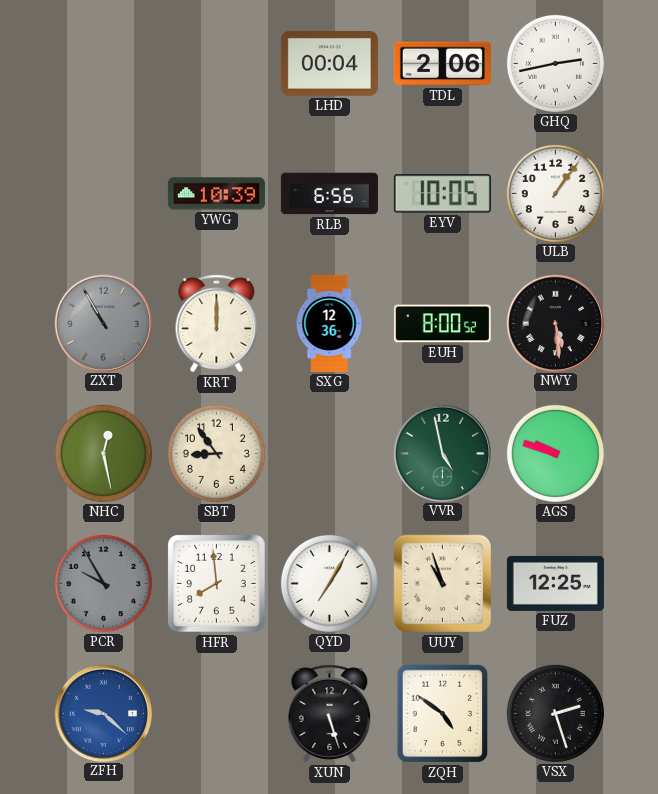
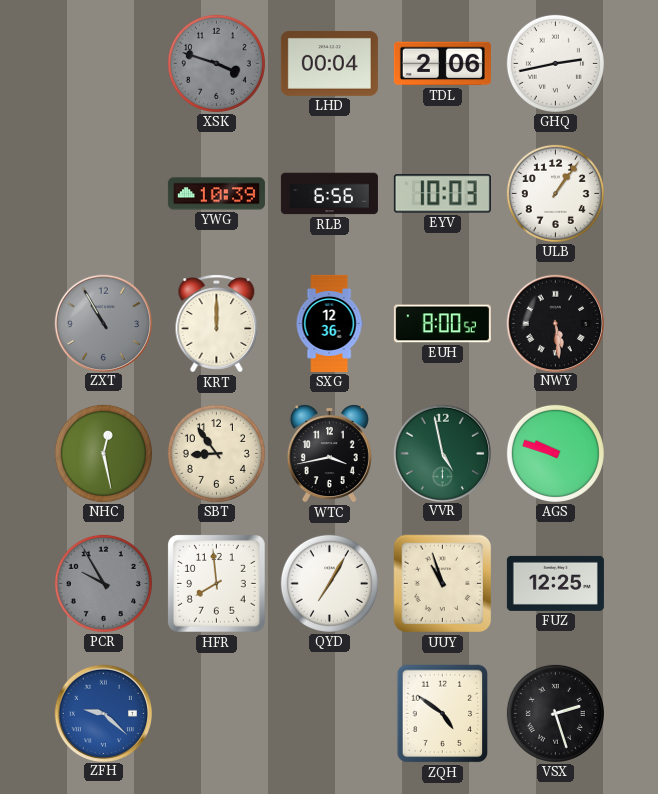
XSK: none -> 3:48 (216, 63)
EYV: 10:05 -> 10:03 (442, 194)
WTC: none -> 3:43 (329, 454)
XUN: 5:27 -> none (330, 714)
